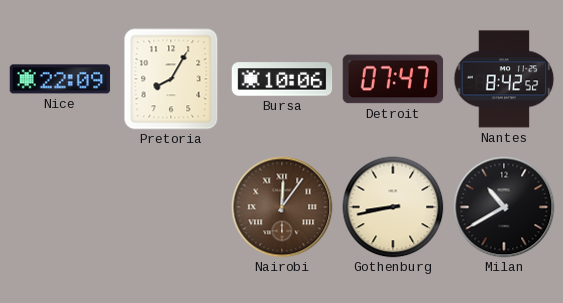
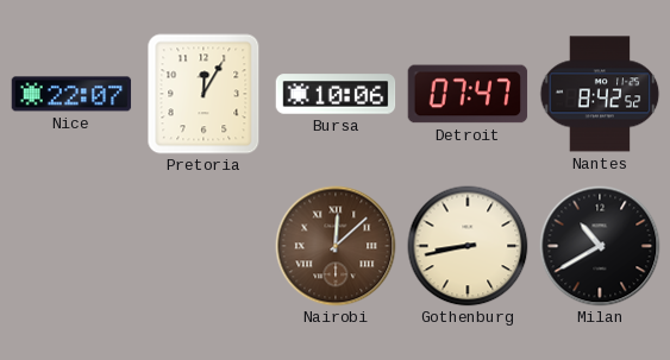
Nice: 22:09 -> 22:07 (71, 94)
Pretoria: 8:05 -> 12:05 (203, 94)
Nairobi: 12:06 -> 12:08 (336, 246)
